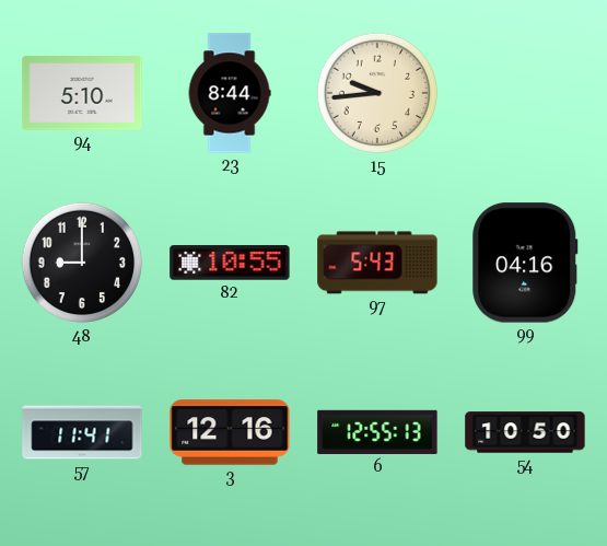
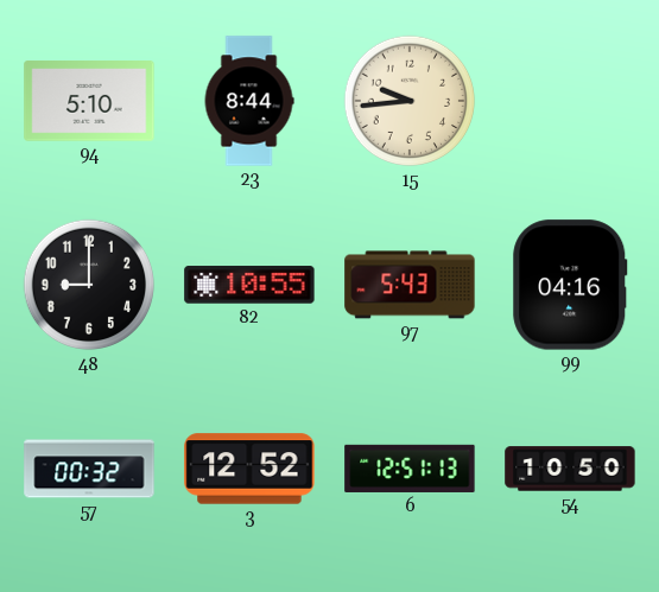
57: 11:41 -> 00:32 (89, 469)
3: 12:16 -> 12:52 (249, 469)
6: 12:55 -> 12:51 (410, 469)
